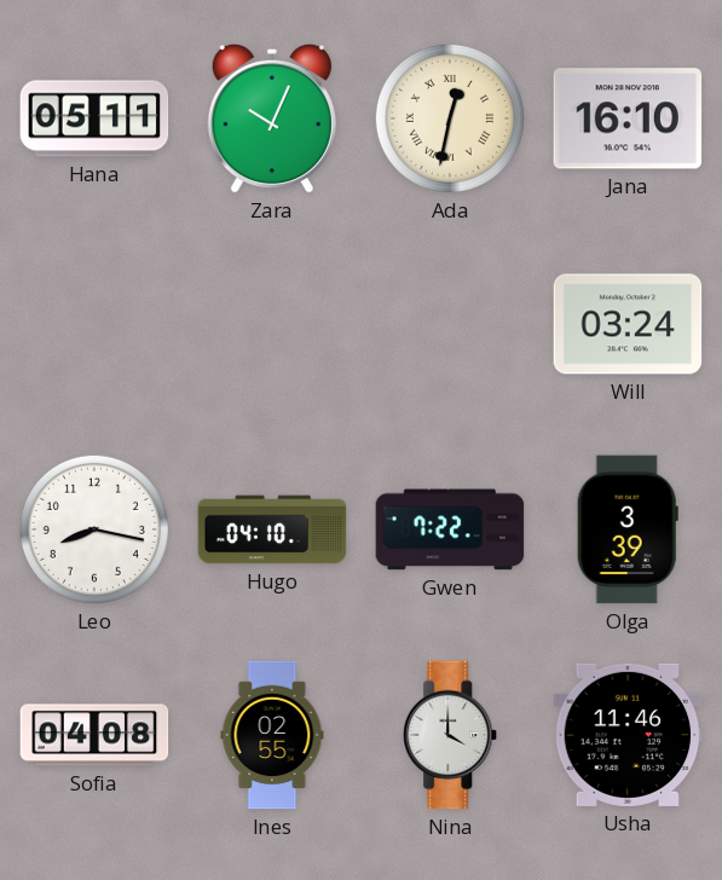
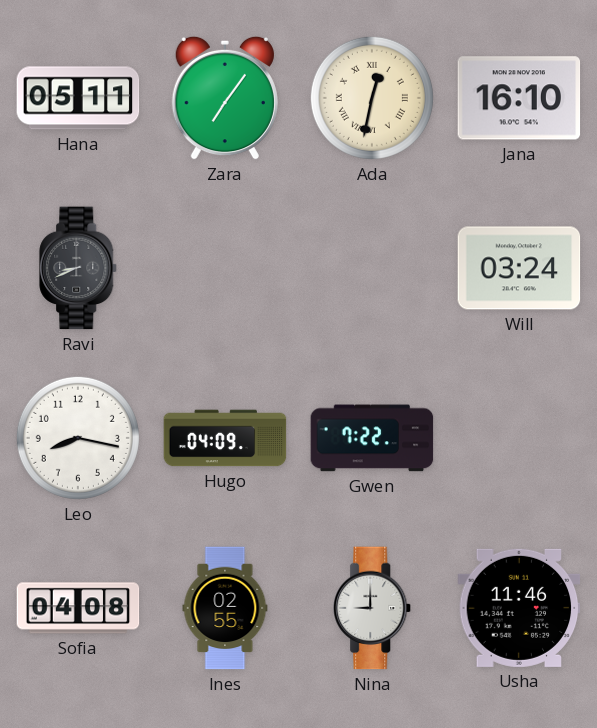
Zara: 10:04 -> 7:06 (225, 98)
Ravi: none -> 8:41 (79, 268)
Hugo: 04:10 -> 04:09 (225, 438)
Olga: 3:39 -> none (628, 529)
Nina: 4:00 -> 9:00 (373, 608)
